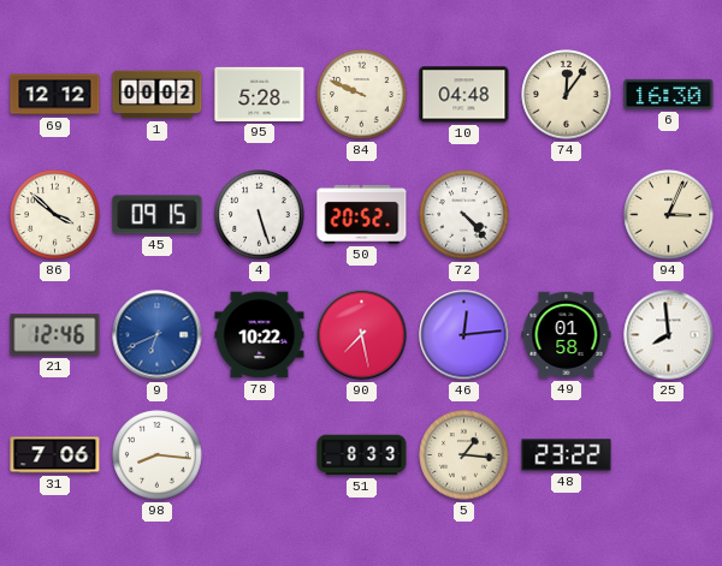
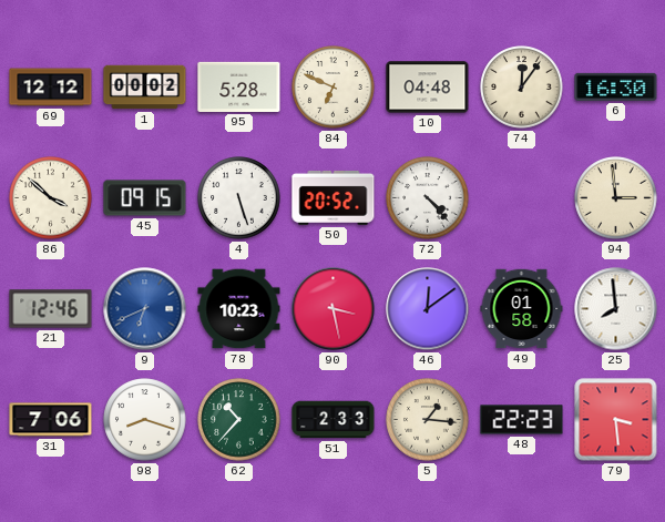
84: 9:49 -> 6:49 (334, 88)
94: 3:04 -> 2:59 (616, 198)
78: 10:22 -> 10:23 (239, 309)
90: 7:28 -> 3:28 (334, 309)
46: 12:14 -> 12:09 (428, 309)
98: 8:16 -> 8:18 (145, 420)
62: none -> 10:37 (239, 420)
51: 8:33 -> 2:33 (334, 420)
48: 23:22 -> 22:23 (522, 420)
79: none -> 3:29 (616, 420)
